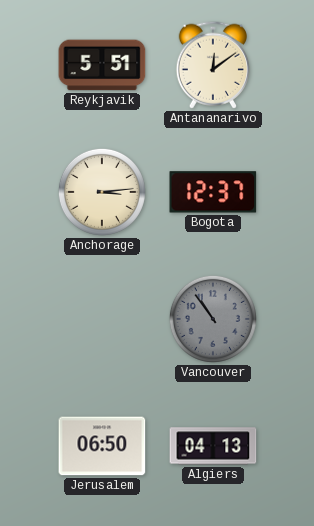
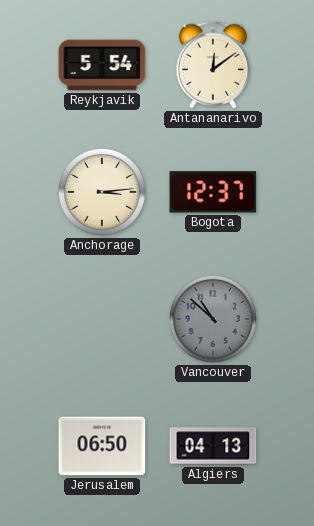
Reykjavik: 5:51 -> 5:54 (102, 65)
Vancouver: 10:54 -> 10:52 (213, 319)
